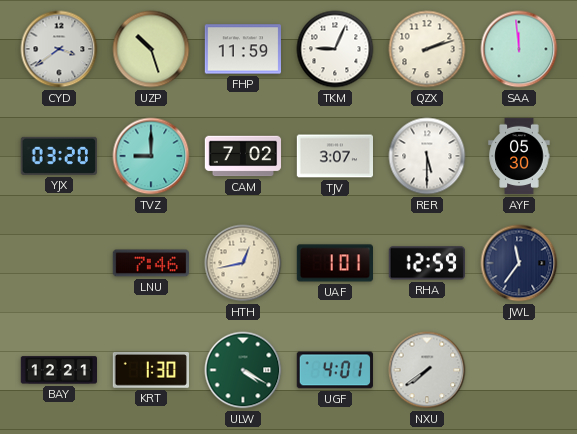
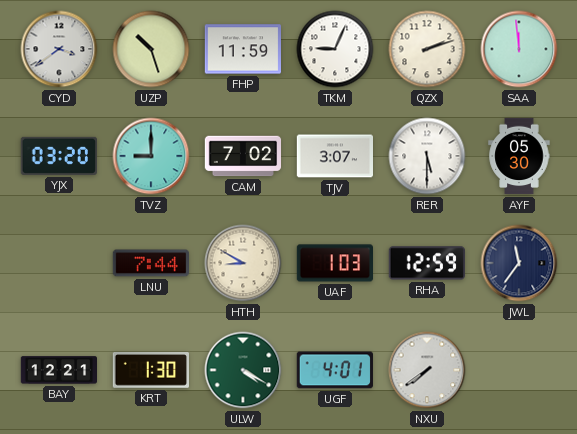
LNU: 7:46 -> 7:44 (150, 263)
HTH: 12:43 -> 8:50 (243, 263)
UAF: 1:01 -> 1:03 (334, 263)
